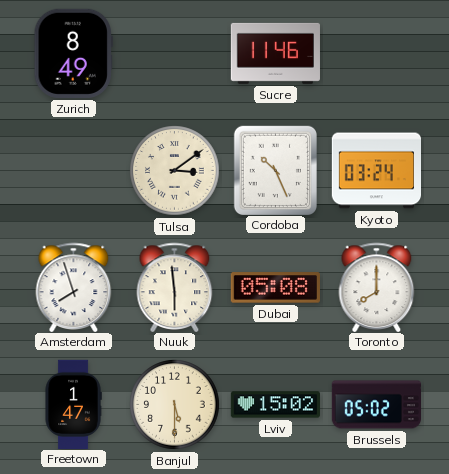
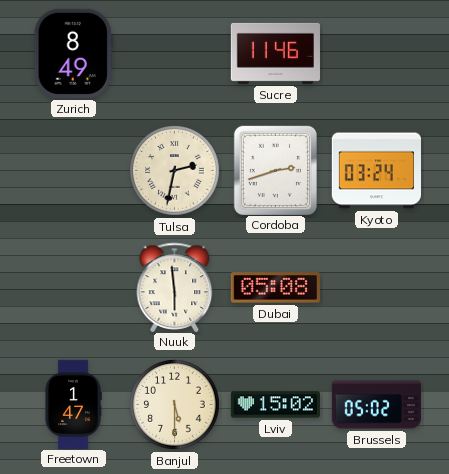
Tulsa: 3:09 -> 2:32 (175, 171)
Cordoba: 10:26 -> 2:42 (275, 170)
Amsterdam: 7:57 -> none (74, 287)
Toronto: 8:00 -> none (377, 287)
